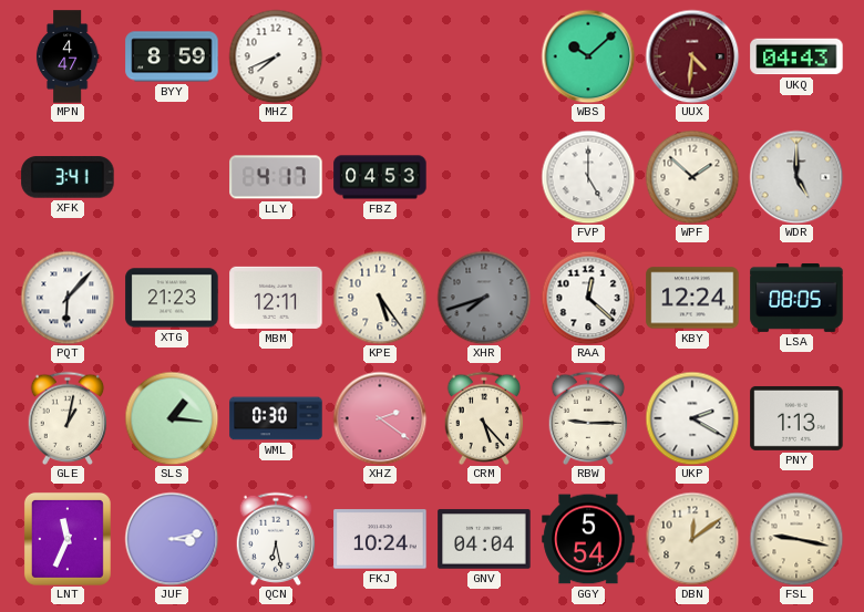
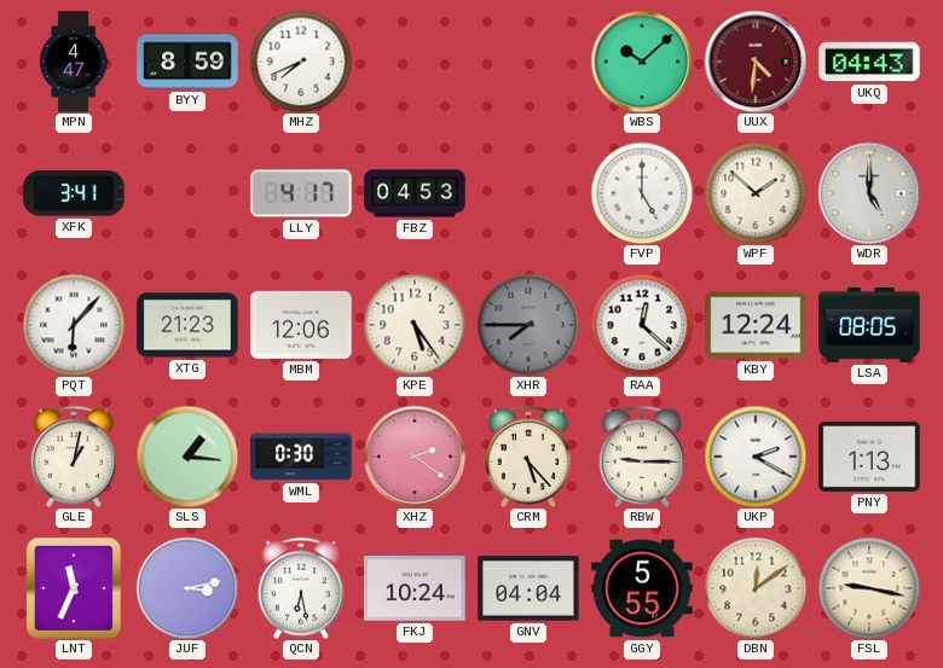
MBM: 12:11 -> 12:06 (301, 325)
XHR: 7:42 -> 7:45 (528, 325)
GGY: 5:54 -> 5:55 (642, 588)
